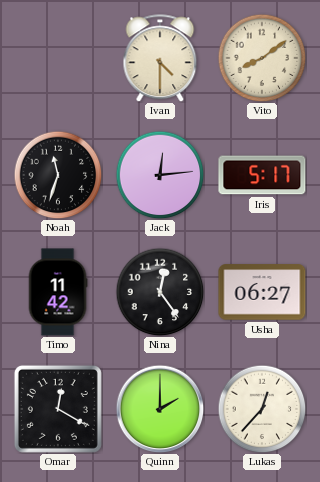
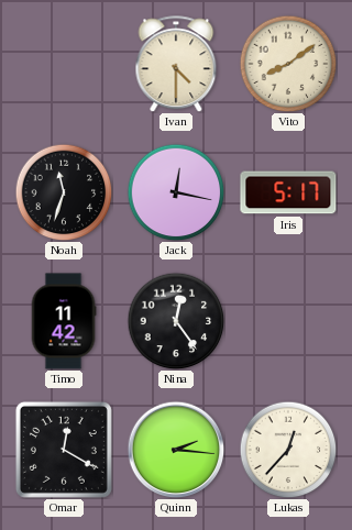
Jack: 12:14 -> 12:17 (176, 192)
Usha: 06:27 -> none (262, 292)
Quinn: 2:00 -> 2:16 (176, 450)
